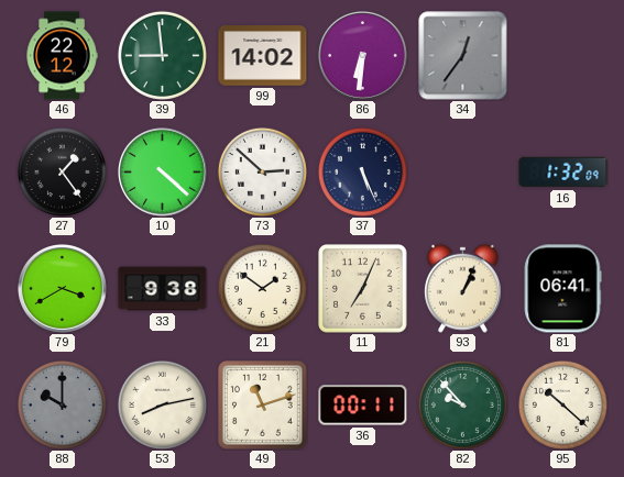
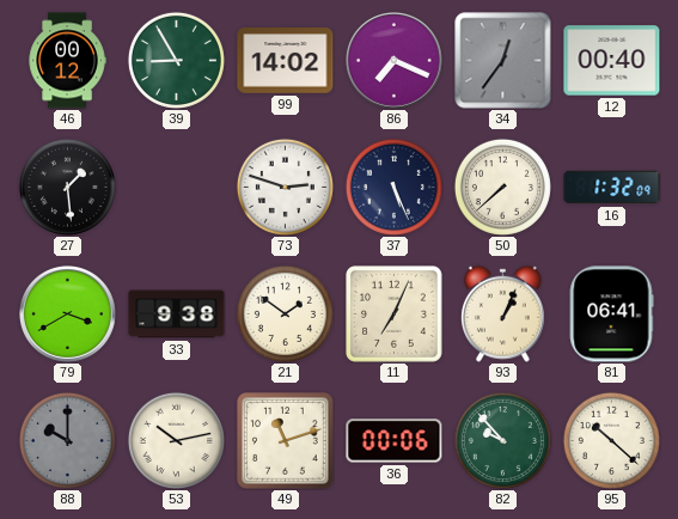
46: 22:12 -> 00:12 (67, 61)
39: 8:59 -> 8:55 (176, 60)
86: 6:31 -> 7:19 (395, 61)
12: none -> 00:40 (612, 61)
27: 1:24 -> 1:29 (67, 187)
10: 4:22 -> none (163, 173)
73: 2:52 -> 2:48 (285, 187)
50: none -> 7:38 (502, 187)
53: 8:13 -> 10:13 (176, 440)
36: 00:11 -> 00:06 (395, 441)
